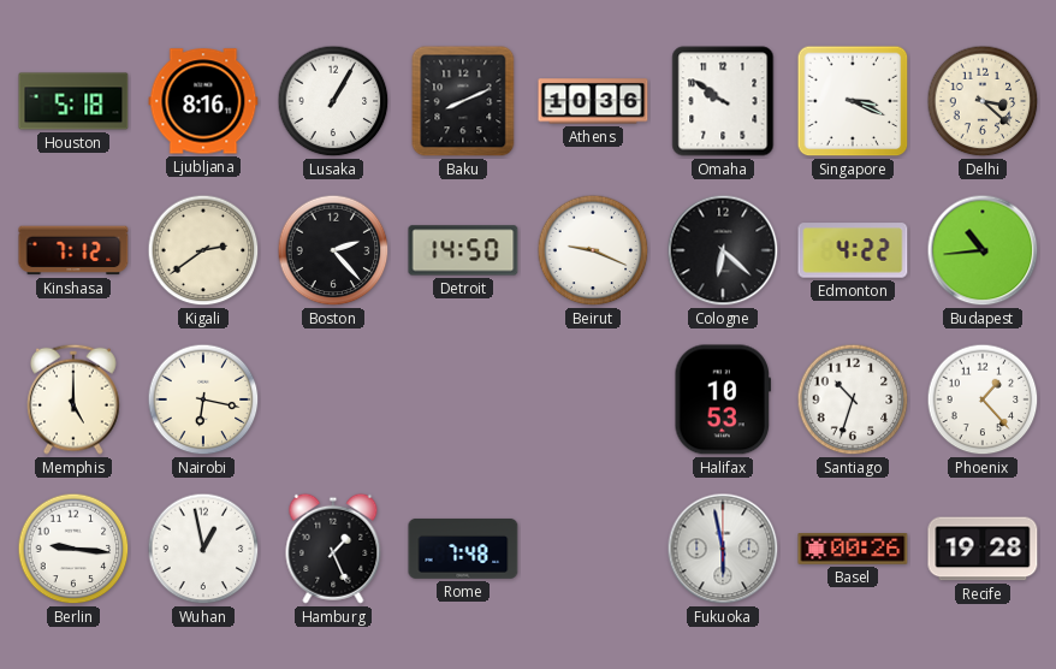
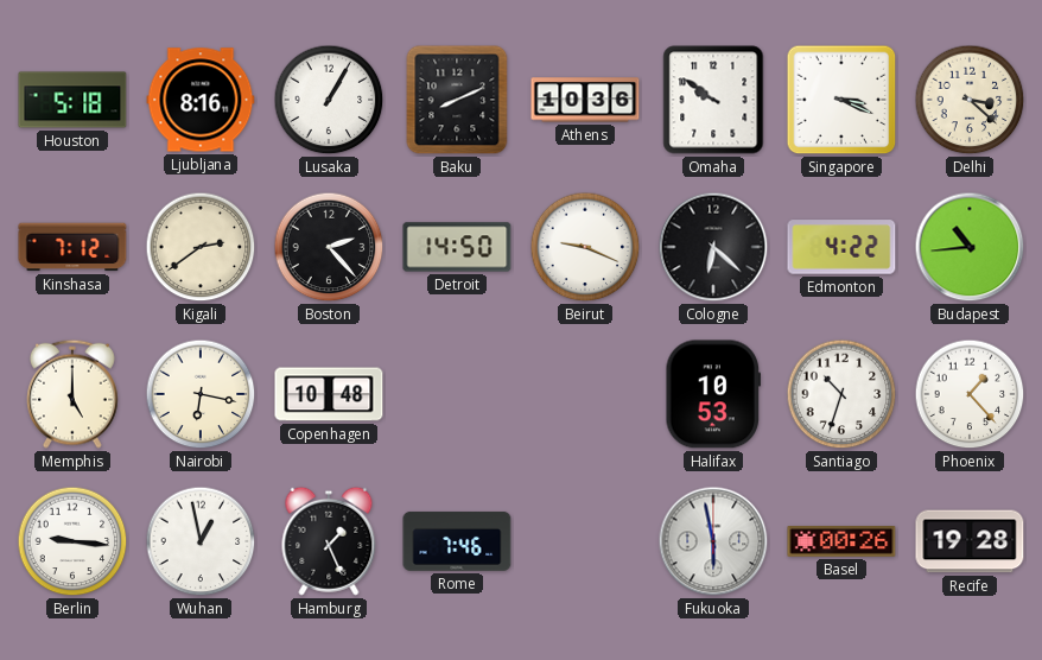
Copenhagen: none -> 10:48 (329, 394)
Rome: 7:48 -> 7:46 (457, 541)
